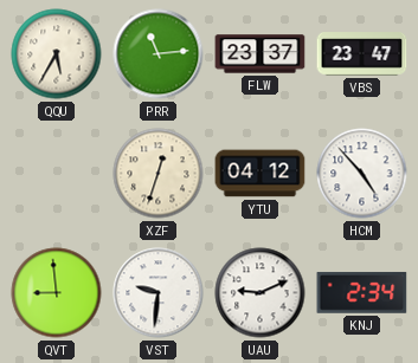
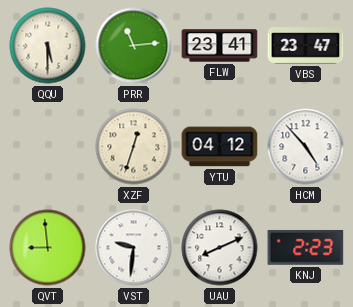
QQU: 5:35 -> 5:30 (48, 46)
FLW: 23:37 -> 23:41 (220, 46)
UAU: 9:11 -> 8:11 (220, 248)
KNJ: 2:34 -> 2:23 (306, 247)
